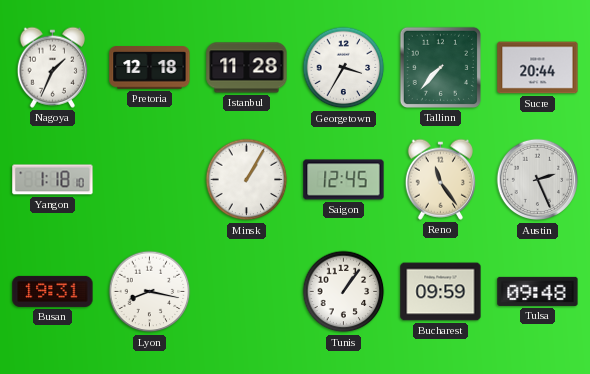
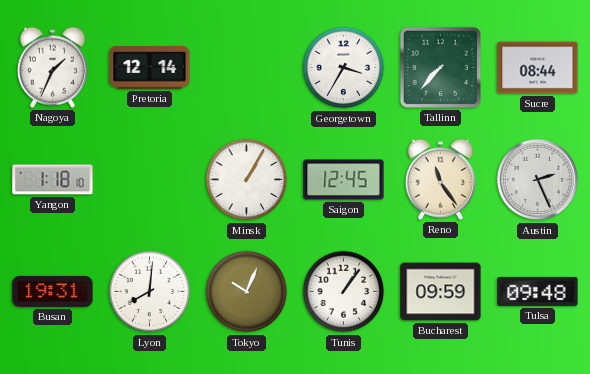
Pretoria: 12:18 -> 12:14 (150, 68)
Istanbul: 11:28 -> none (247, 68)
Sucre: 20:44 -> 08:44 (538, 68)
Lyon: 8:17 -> 8:01 (150, 292)
Tokyo: none -> 10:04 (247, 292)
